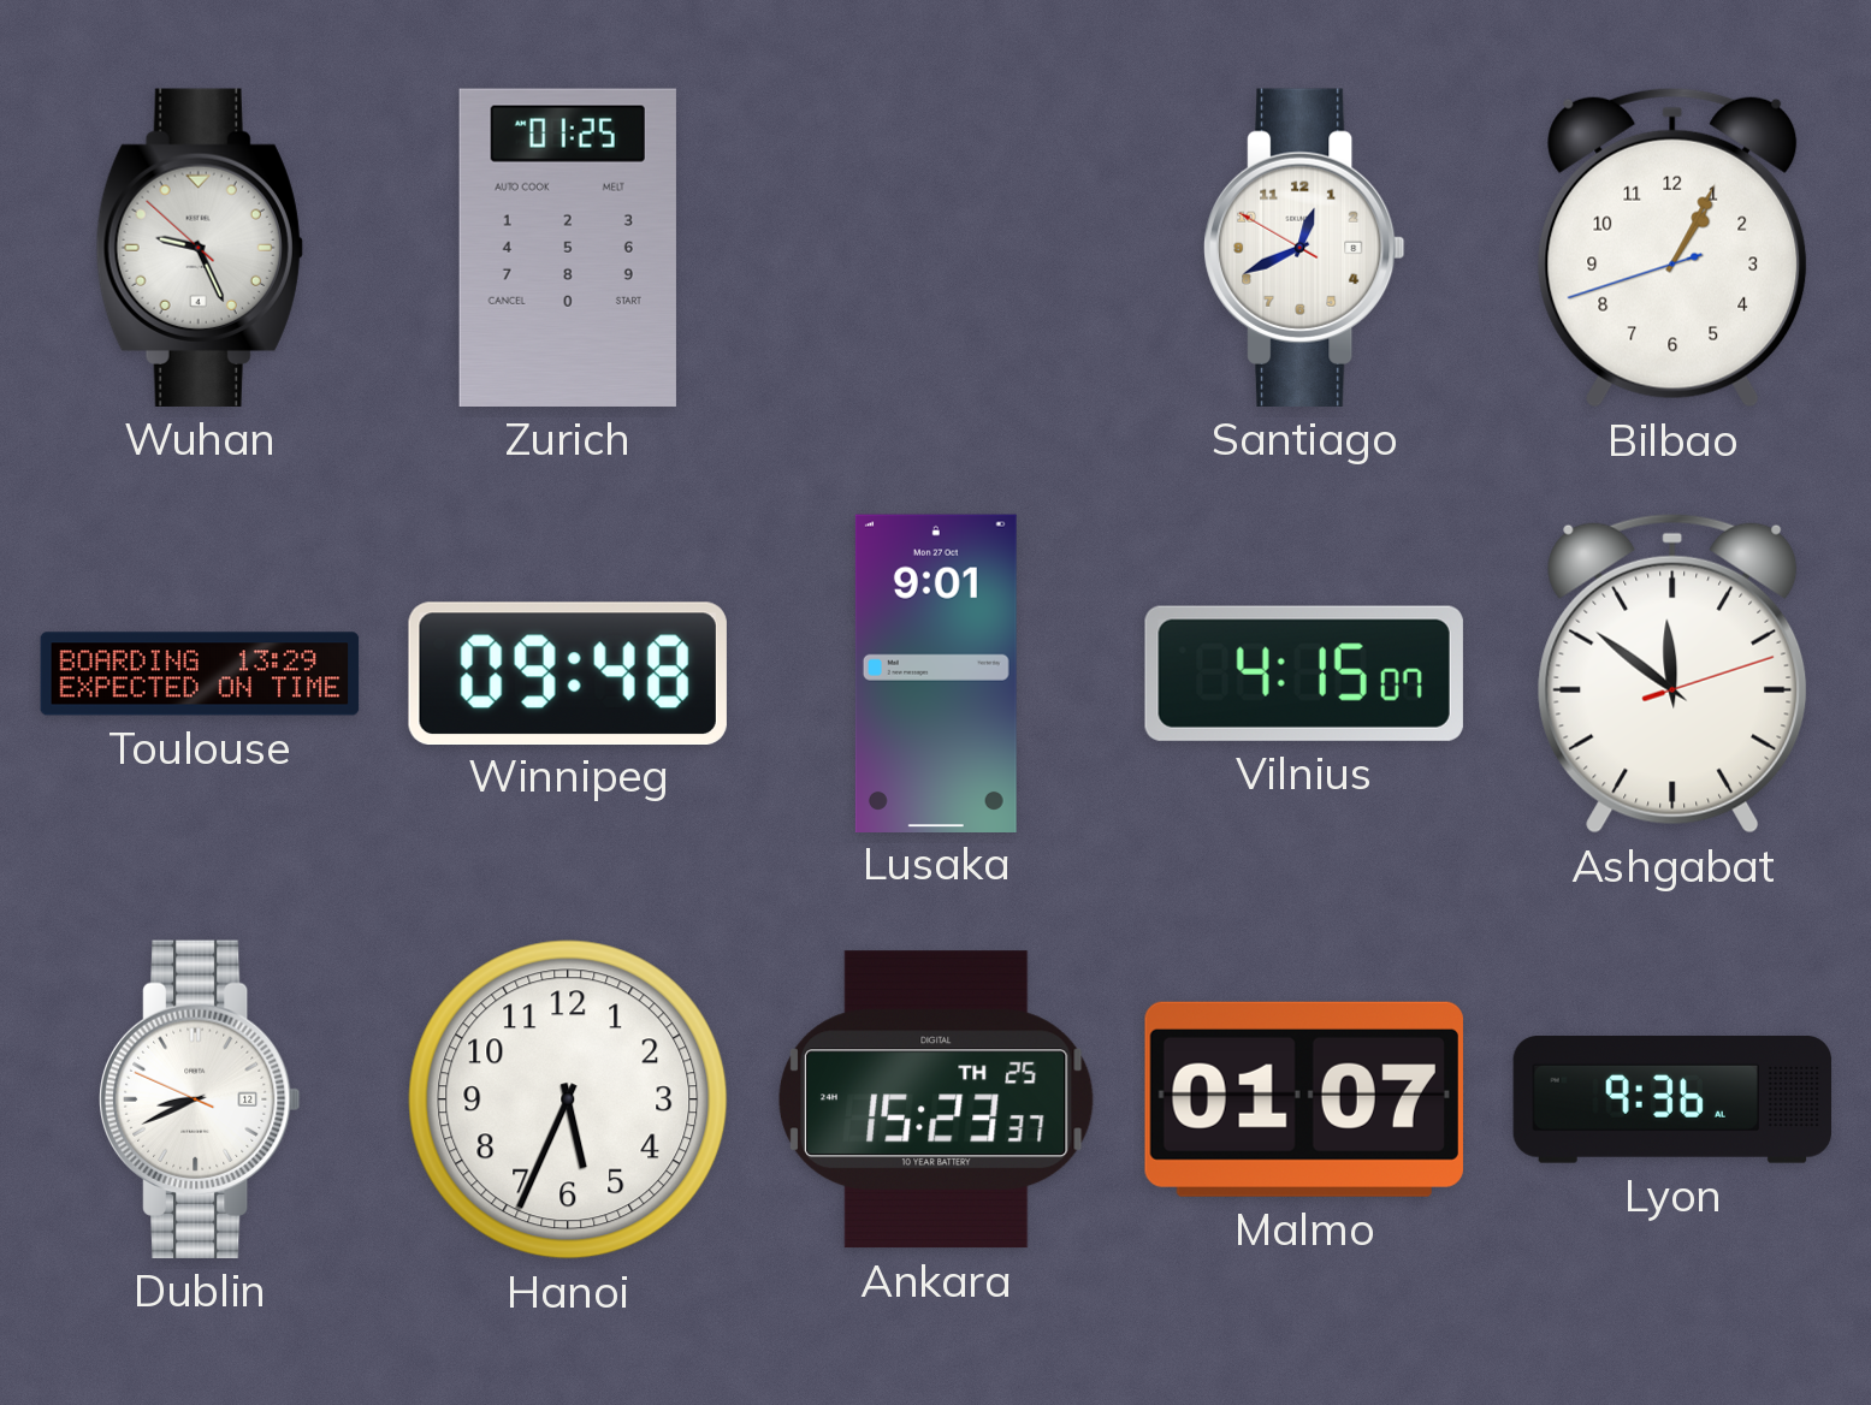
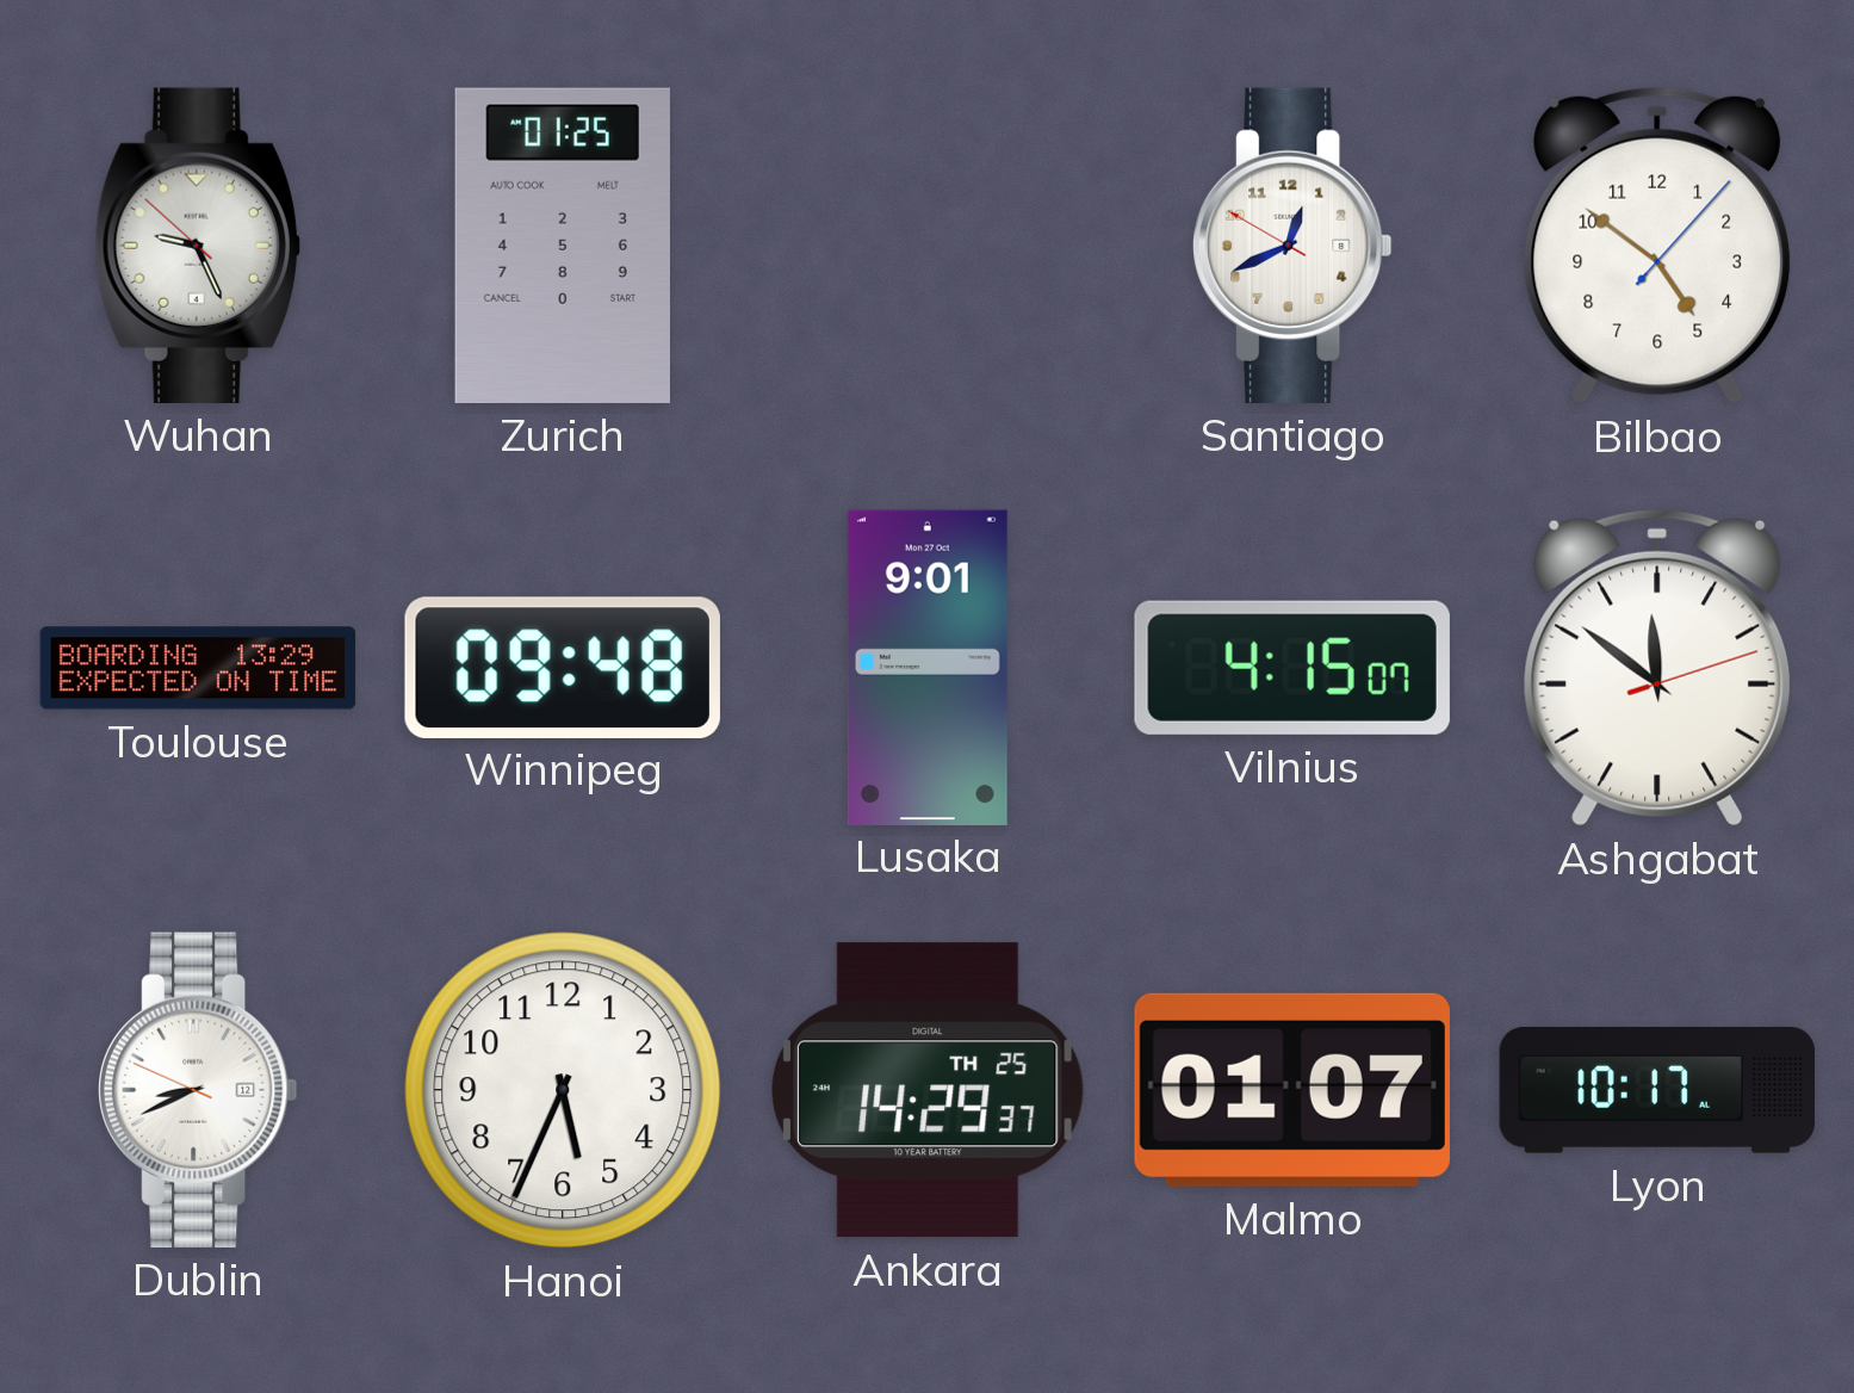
Bilbao: 1:04 -> 4:51 (1657, 246)
Ankara: 15:23 -> 14:29 (928, 1090)
Lyon: 9:36 -> 10:17 (1657, 1091)
